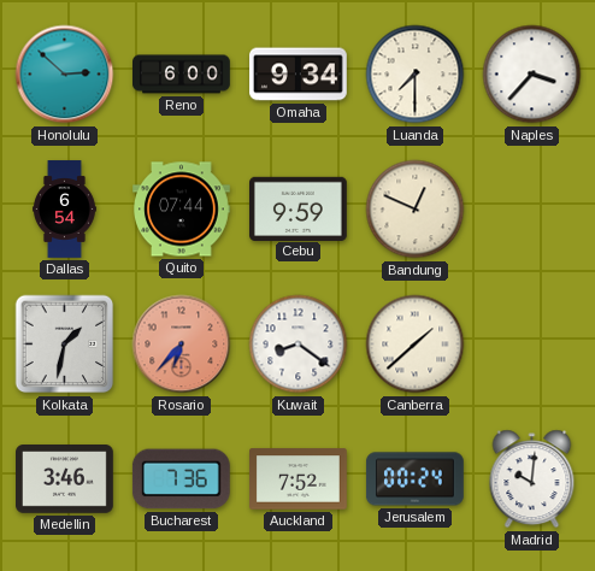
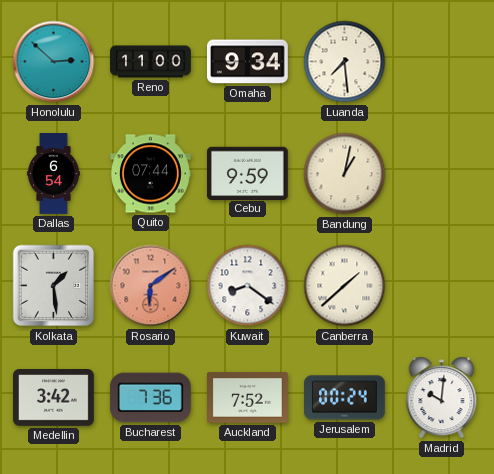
Reno: 6:00 -> 11:00 (151, 62)
Luanda: 7:30 -> 7:29 (345, 62)
Naples: 3:37 -> none (532, 75)
Bandung: 12:49 -> 1:02 (345, 174)
Kolkata: 1:32 -> 1:29 (54, 286)
Rosario: 6:37 -> 6:09 (151, 286)
Medellin: 3:46 -> 3:42 (54, 398)
